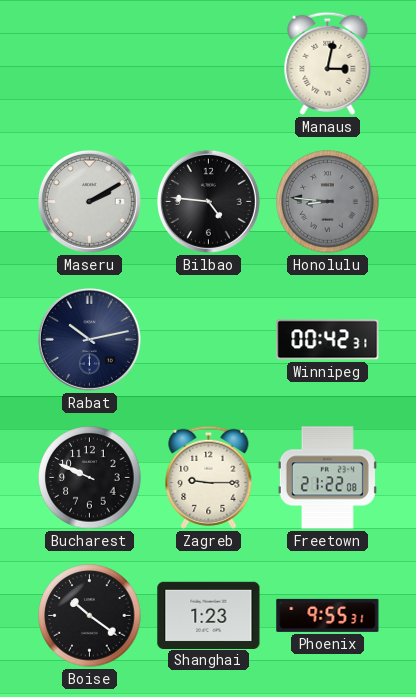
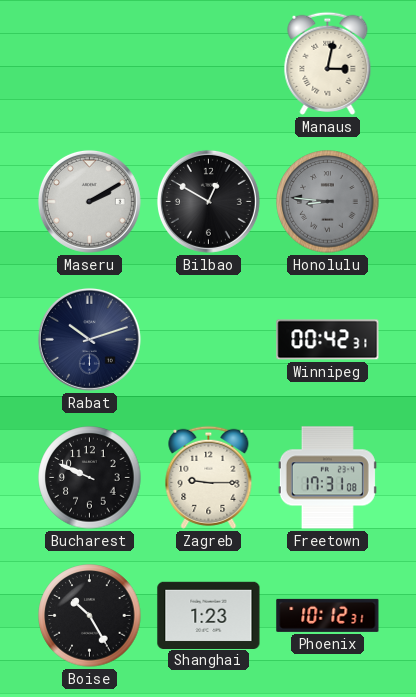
Bilbao: 4:46 -> 12:50 (208, 201)
Rabat: 10:13 -> 10:12 (89, 339)
Freetown: 21:22 -> 17:31 (327, 478)
Boise: 10:21 -> 10:25 (90, 616)
Phoenix: 9:55 -> 10:12 (328, 615)
